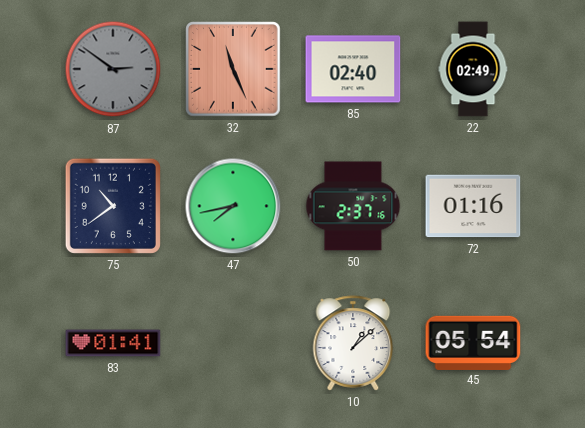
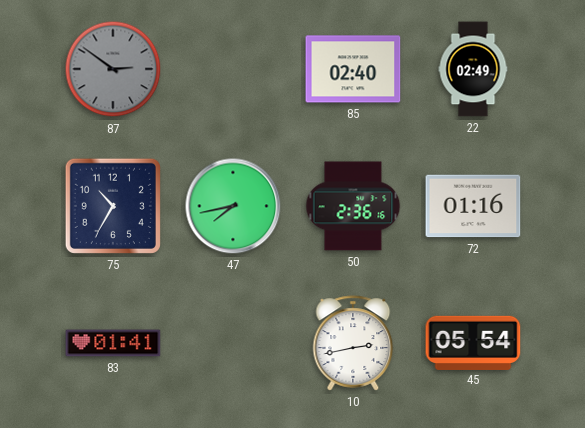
32: 11:26 -> none (233, 69)
75: 10:39 -> 10:35 (113, 206)
50: 2:37 -> 2:36 (353, 206)
10: 1:08 -> 2:43 (353, 343)
